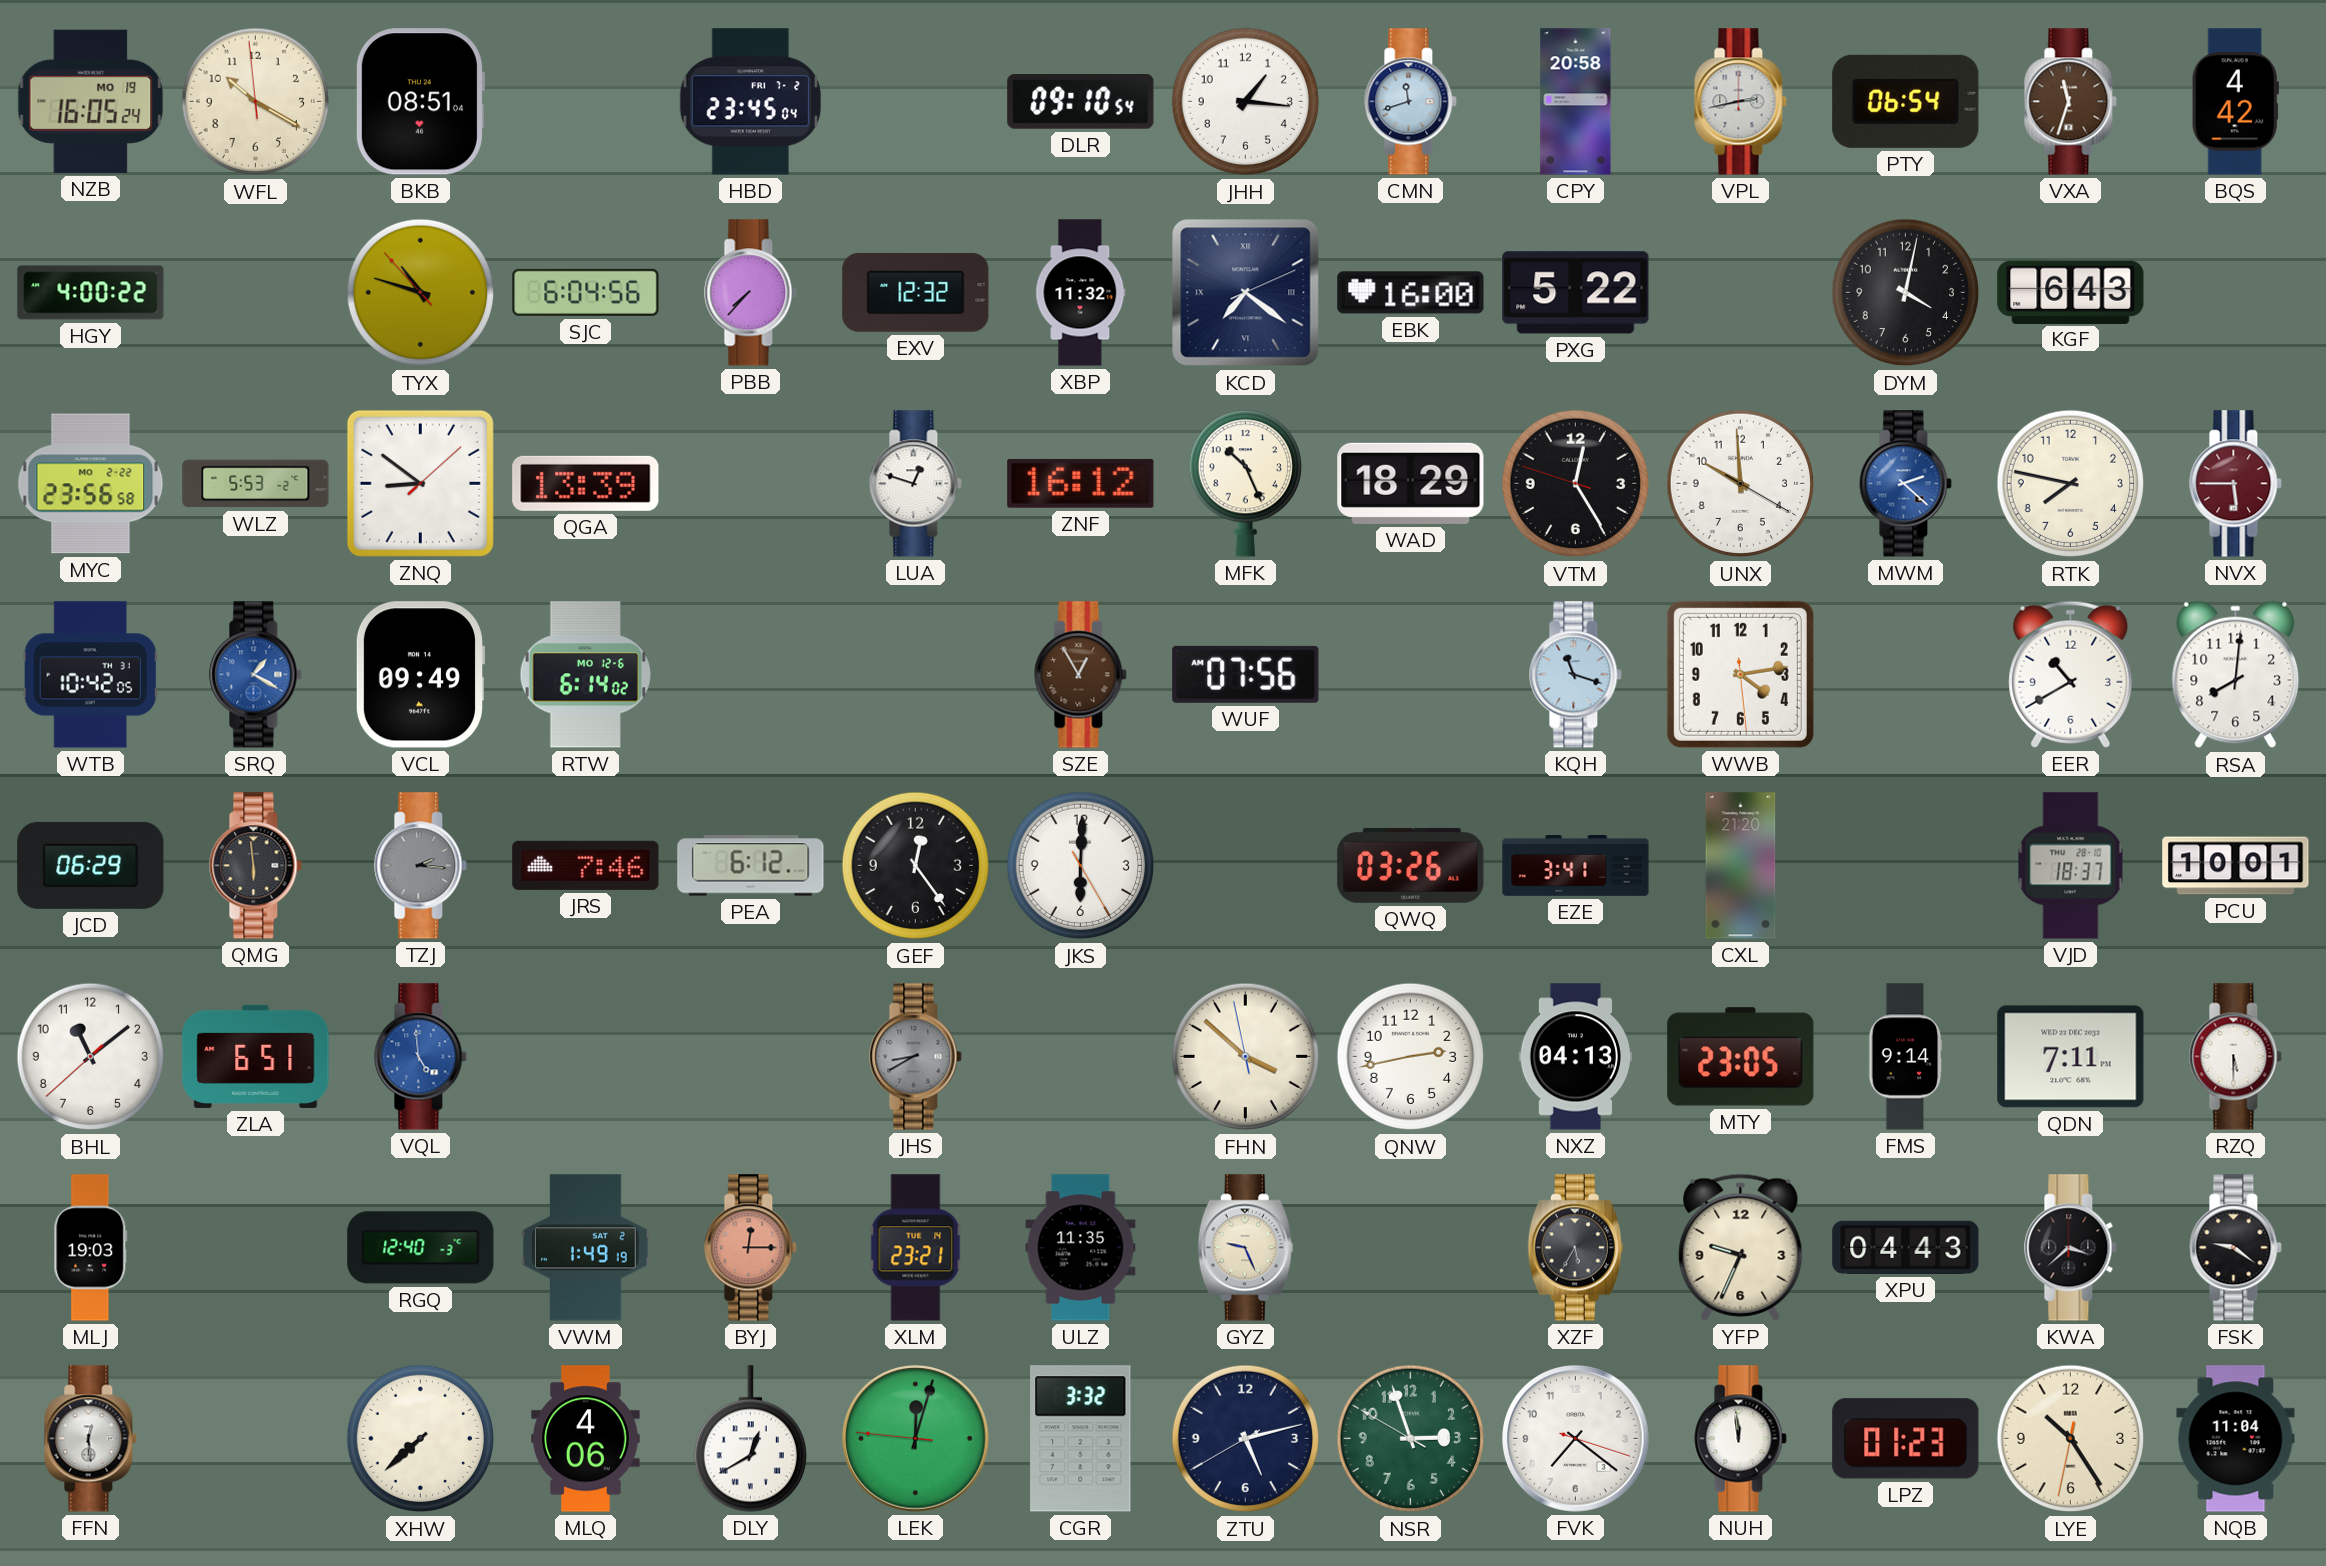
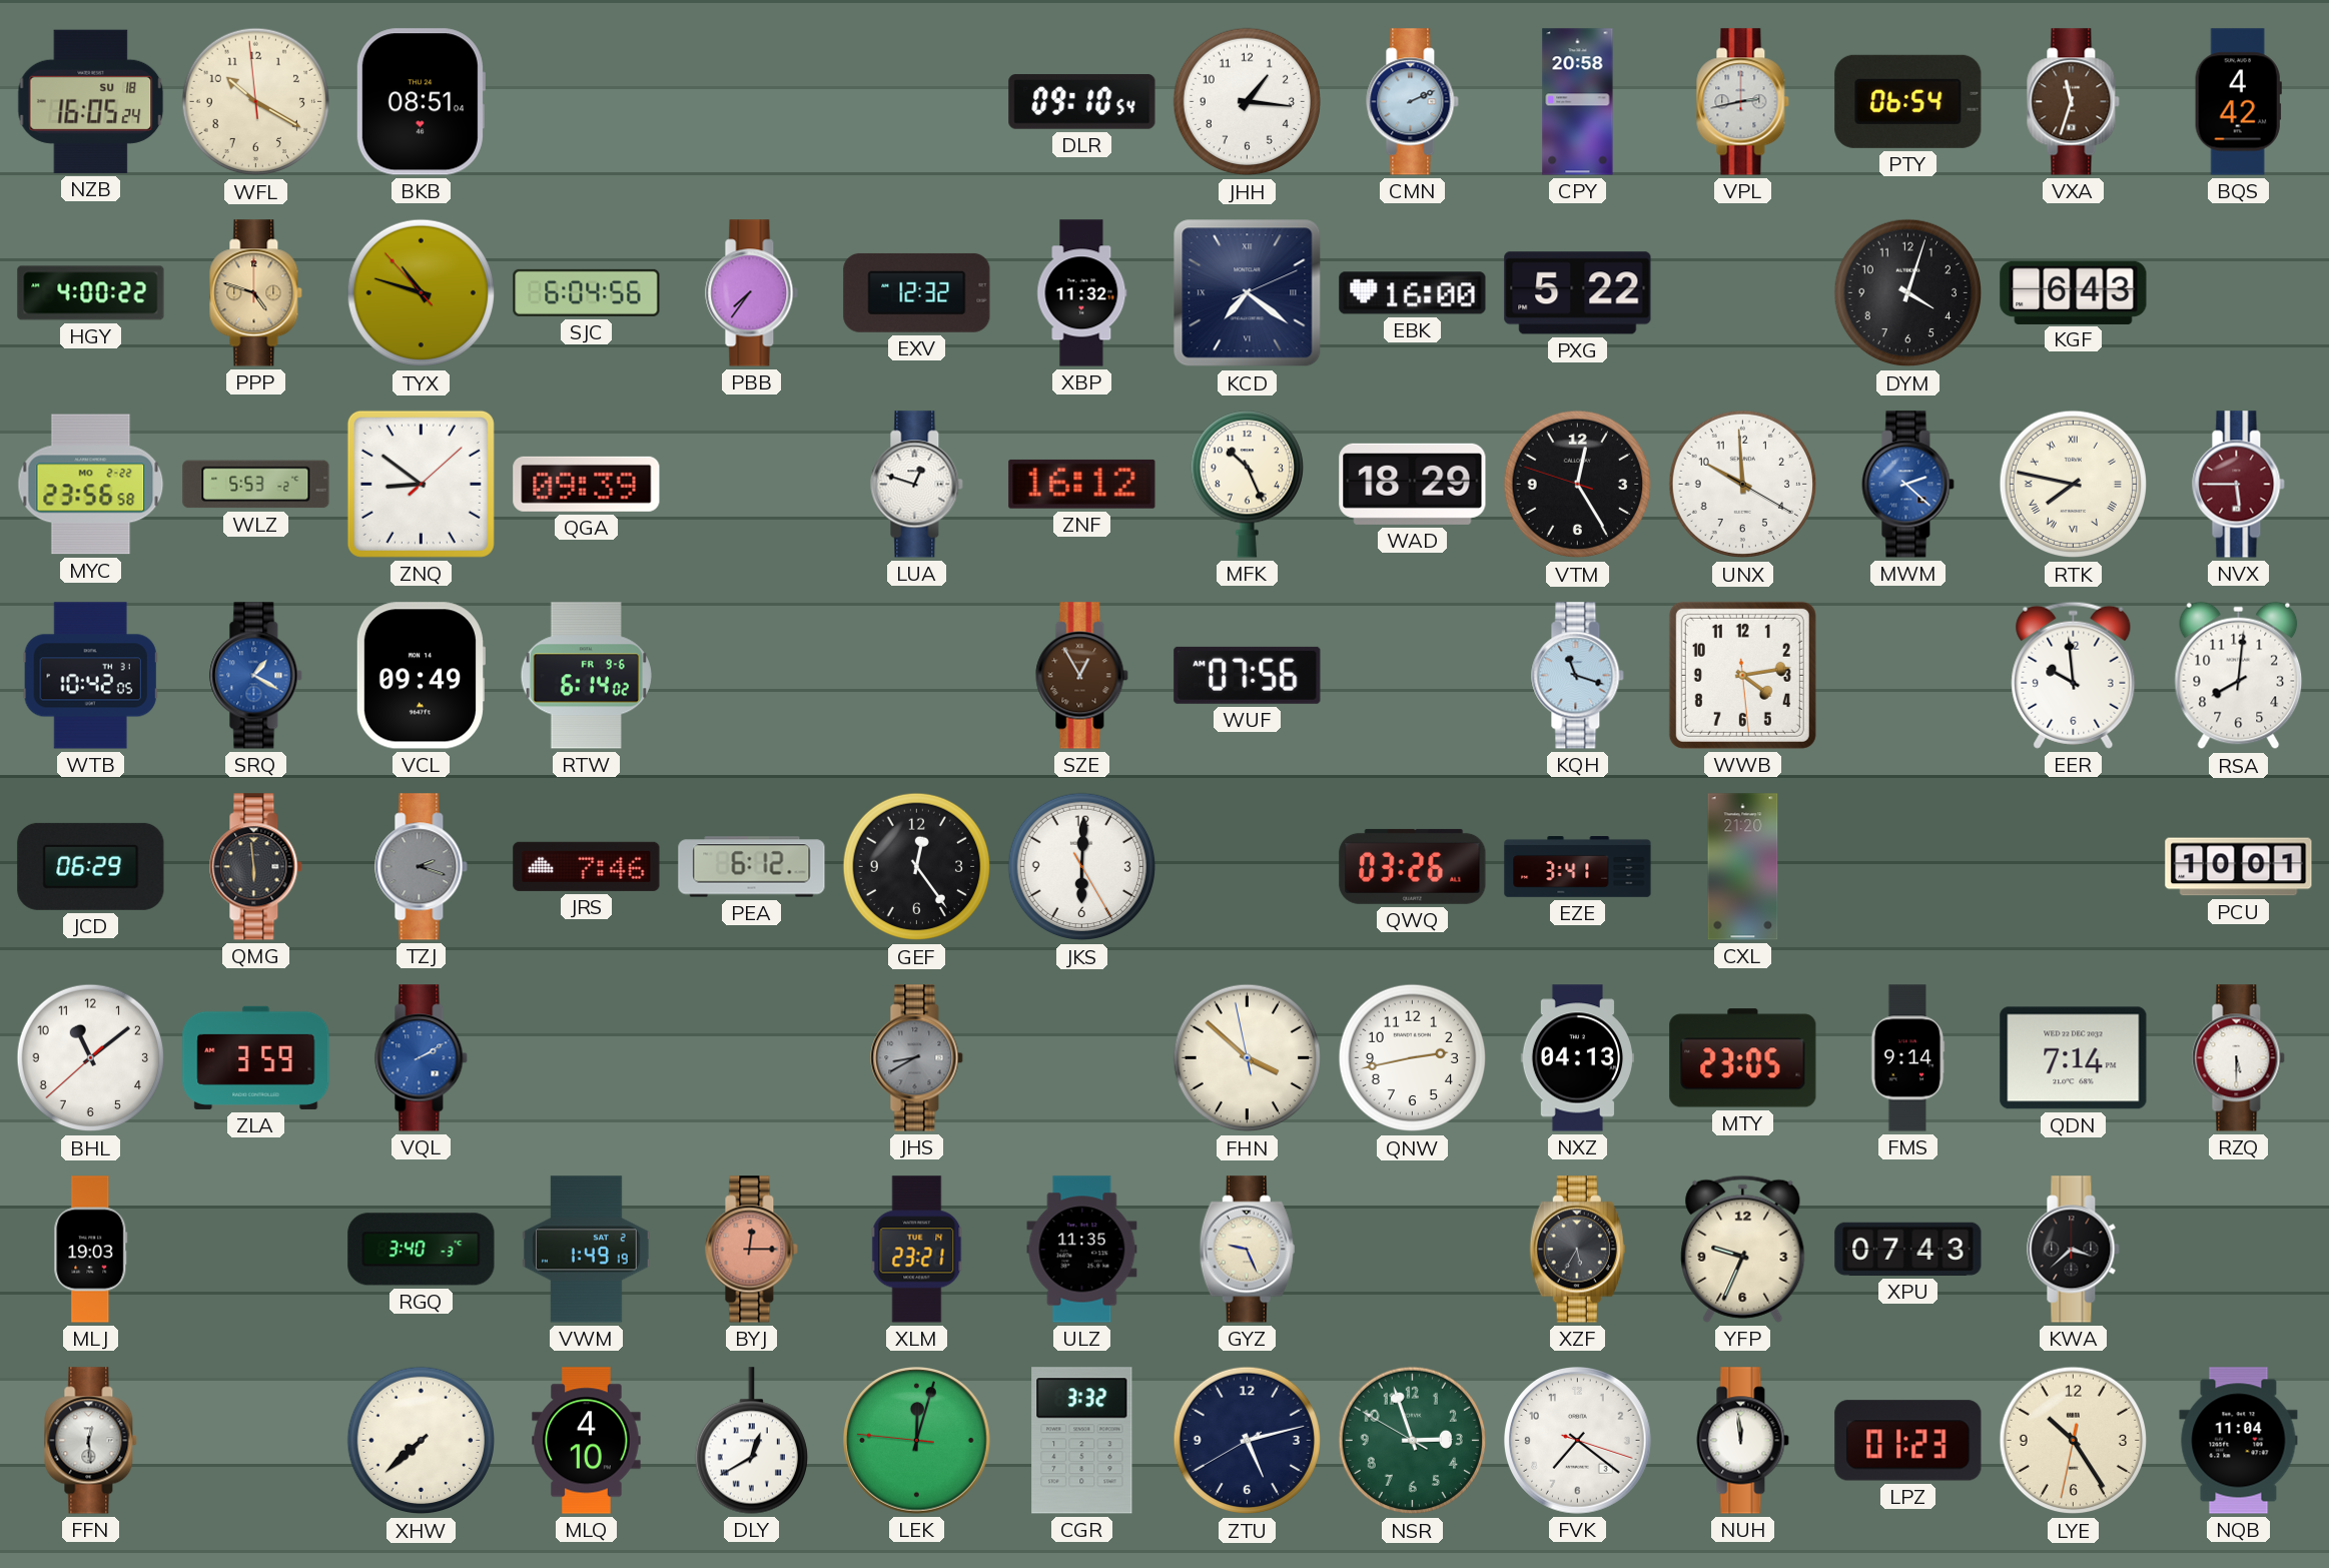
NZB date: MO 19 -> SU 18 (91, 101)
HBD: 23:45 -> none (750, 102)
CMN: 11:42 -> 2:11 (1413, 102)
PPP: none -> 4:48 (256, 293)
PBB: 7:37 -> 7:36 (752, 293)
DYM: 4:02 -> 4:03 (1908, 293)
QGA: 13:39 -> 09:39 (587, 484)
RTK numerals: Arabic -> Roman (2074, 485)
RTW date: MO 12-6 -> FR 9-6 (586, 676)
EER: 10:40 -> 9:59 (2074, 675)
TZJ: 2:16 -> 2:18 (422, 867)
VJD: 18:37 -> none (2071, 866)
ZLA: 6:51 -> 3:59 (256, 1057)
VQL: 4:59 -> 2:10 (422, 1058)
QDN: 7:11 -> 7:14 (2074, 1058)
RGQ: 12:40 -> 3:40 (422, 1250)
XPU: 04:43 -> 07:43 (1908, 1249)
FSK: 9:21 -> none (2236, 1248)
MLQ: 4:06 -> 4:10 (587, 1441)
